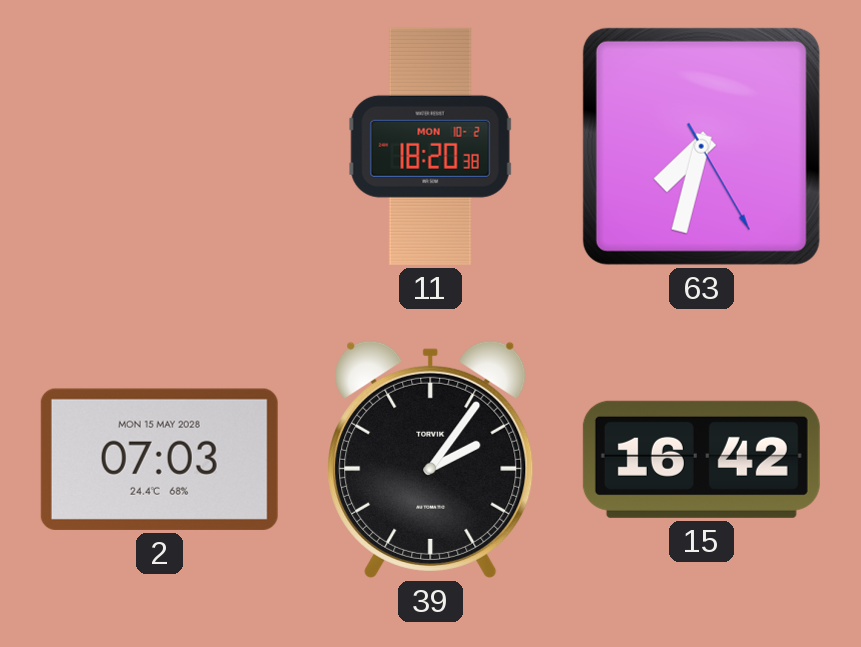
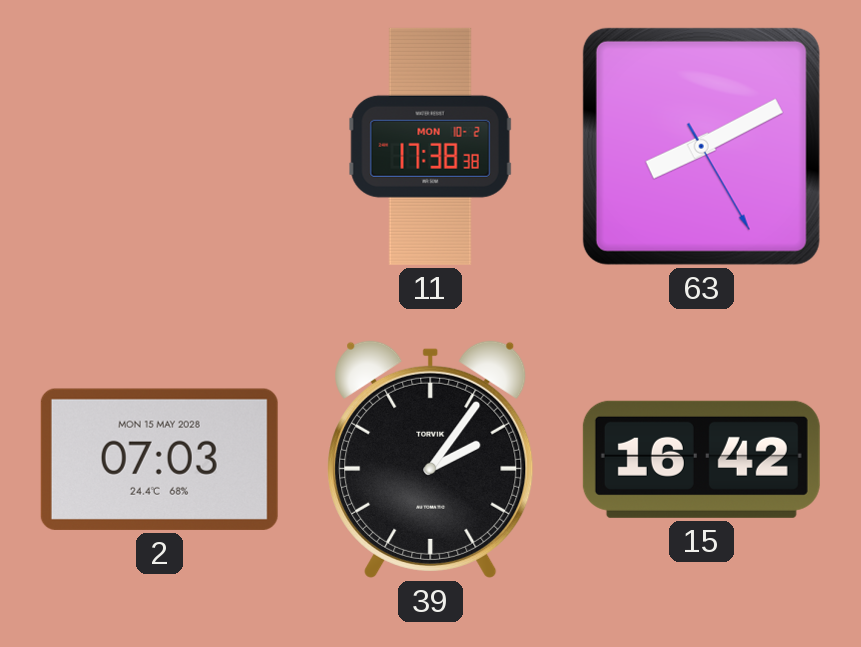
11: 18:20 -> 17:38 (430, 146)
63: 7:32 -> 8:10 (701, 146)
